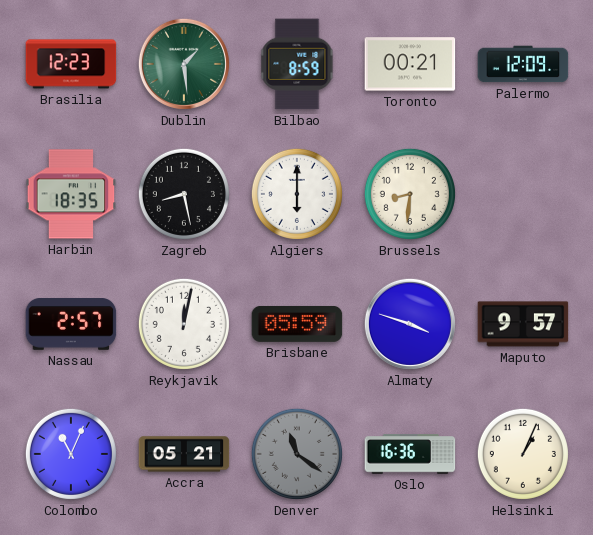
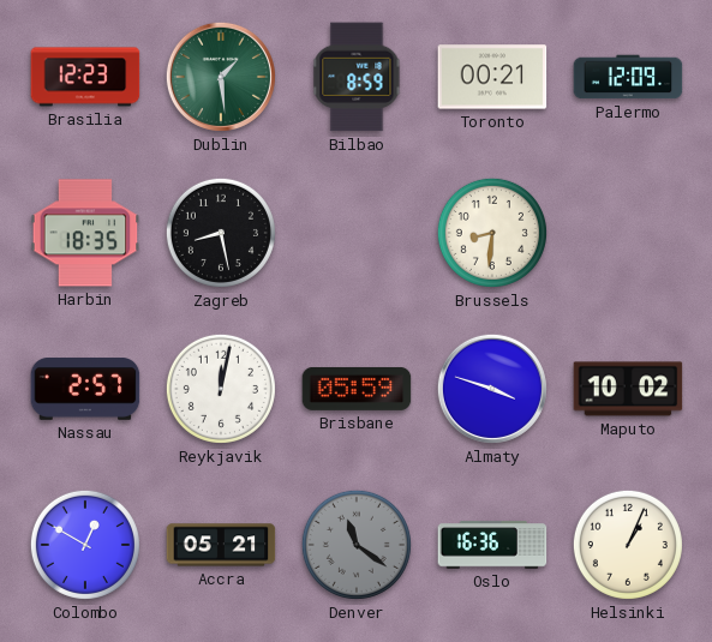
Algiers: 6:00 -> none (297, 194)
Maputo: 9:57 -> 10:02 (628, 389)
Colombo: 11:04 -> 12:50 (85, 545)
